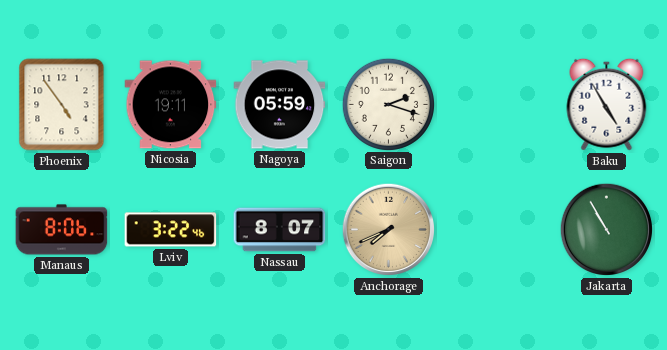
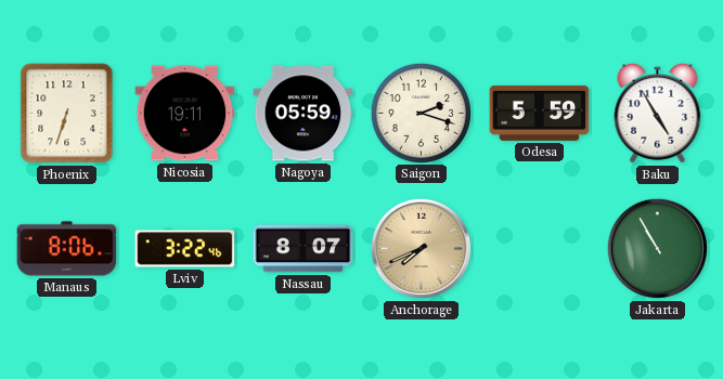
Phoenix: 4:54 -> 6:33 (67, 114)
Odesa: none -> 5:59 (540, 113)
